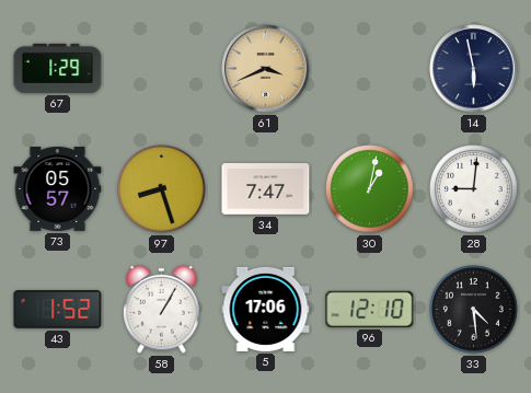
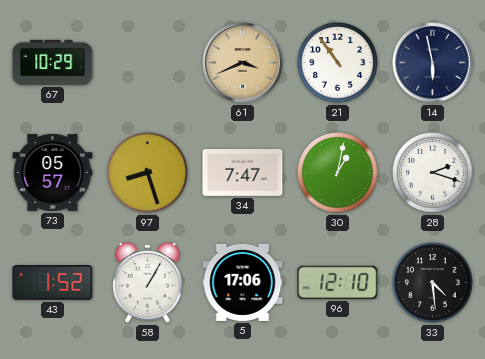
67: 1:29 -> 10:29 (53, 62)
21: none -> 10:54 (338, 63)
28: 9:01 -> 2:18 (433, 173)
